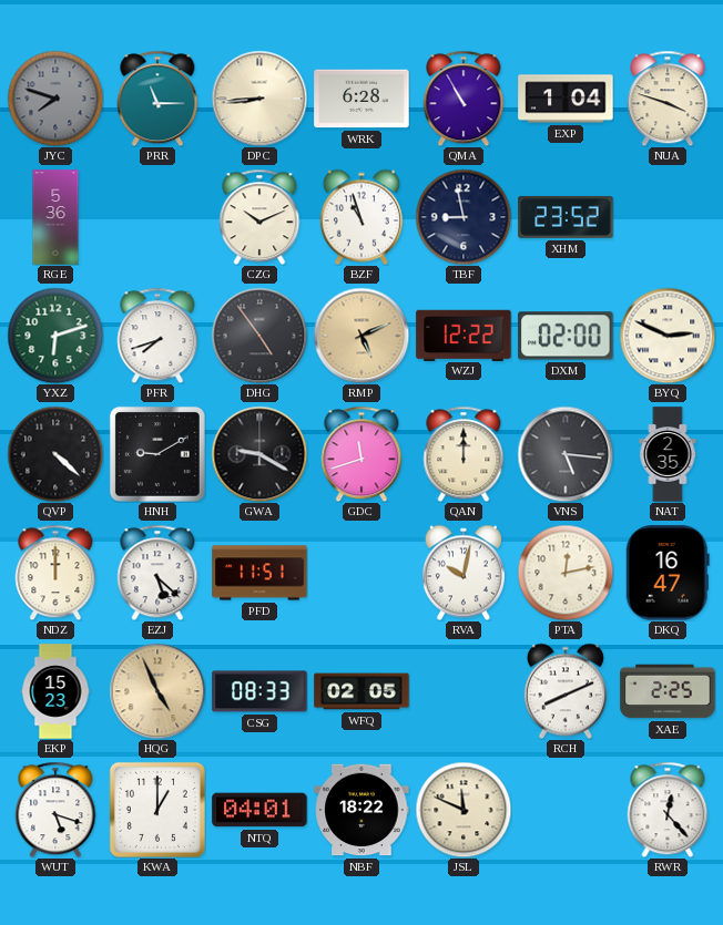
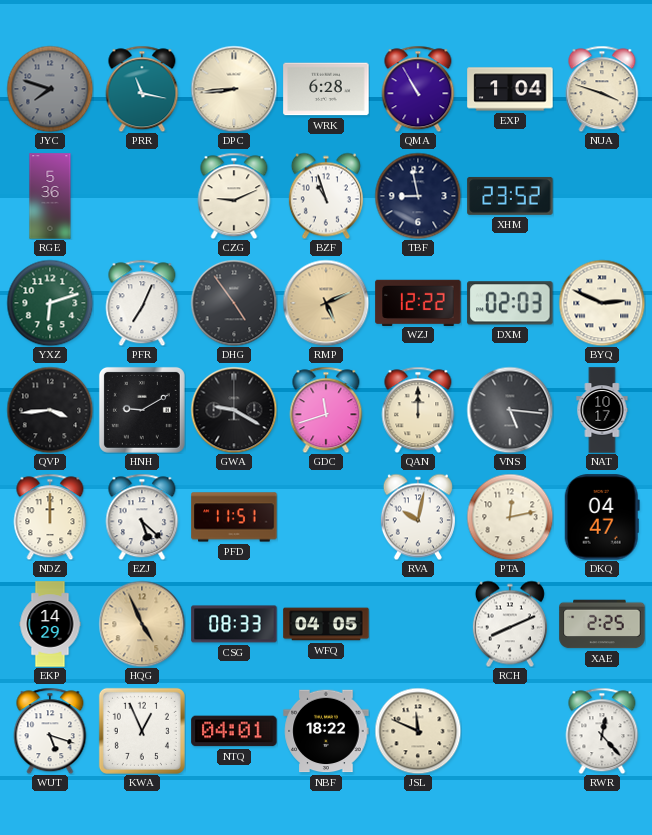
PRR: 11:15 -> 11:17 (142, 89)
CZG: 10:11 -> 9:11 (234, 196)
PFR: 7:42 -> 7:04 (142, 303)
DXM: 02:00 -> 02:03 (510, 303)
QVP: 4:22 -> 3:44 (50, 410)
NAT: 2:35 -> 10:17 (602, 410)
DKQ: 16:47 -> 04:47 (602, 517)
EKP: 15:23 -> 14:29 (50, 624)
WFQ: 02:05 -> 04:05 (326, 624)
KWA: 1:00 -> 12:56 (142, 731)
